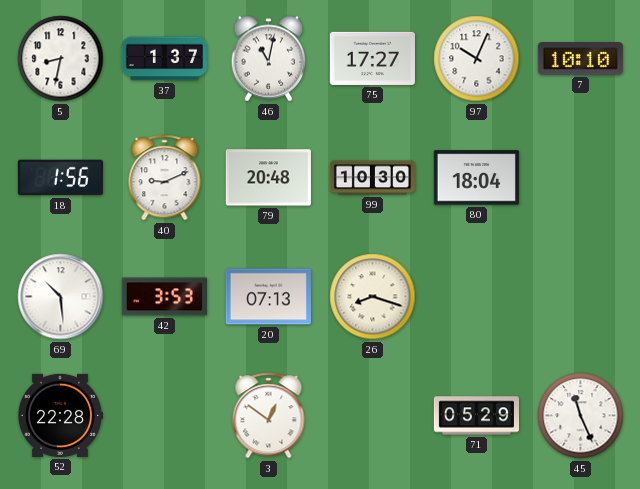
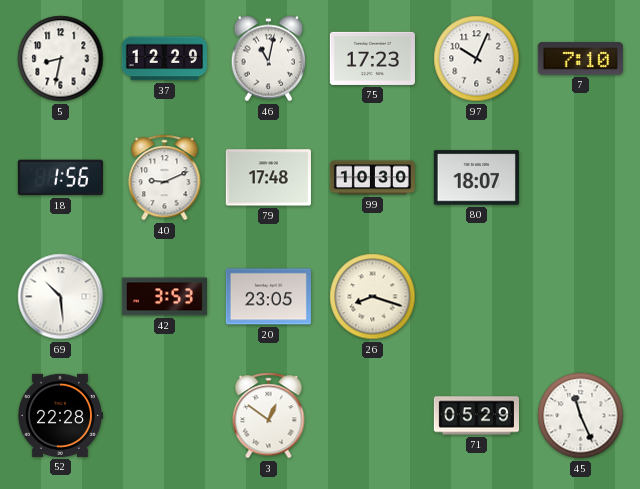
37: 1:37 -> 12:29 (164, 59)
75: 17:27 -> 17:23 (372, 58)
7: 10:10 -> 7:10 (580, 59)
79: 20:48 -> 17:48 (268, 178)
80: 18:04 -> 18:07 (476, 178)
20: 07:13 -> 23:05 (268, 297)
